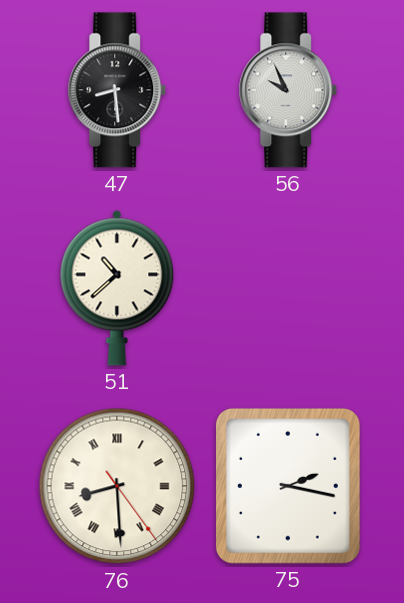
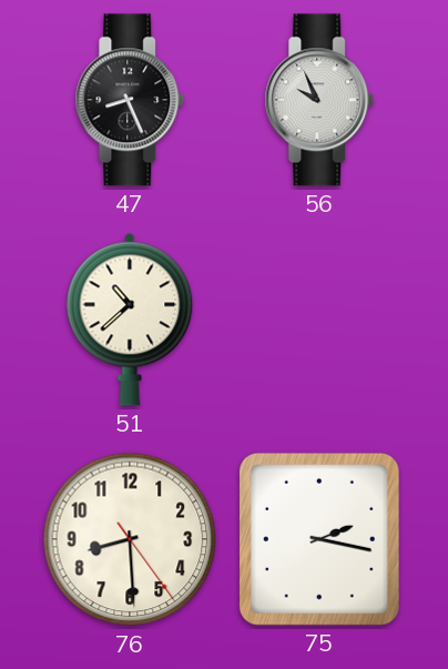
47: 8:29 -> 8:26 (130, 100)
76 numerals: Roman -> Arabic (130, 539)
